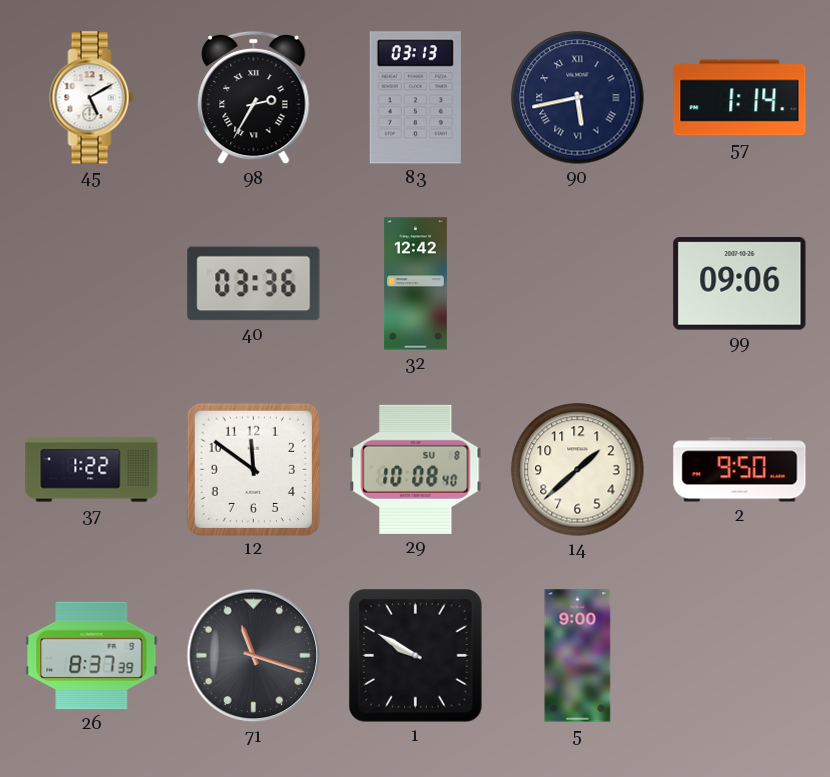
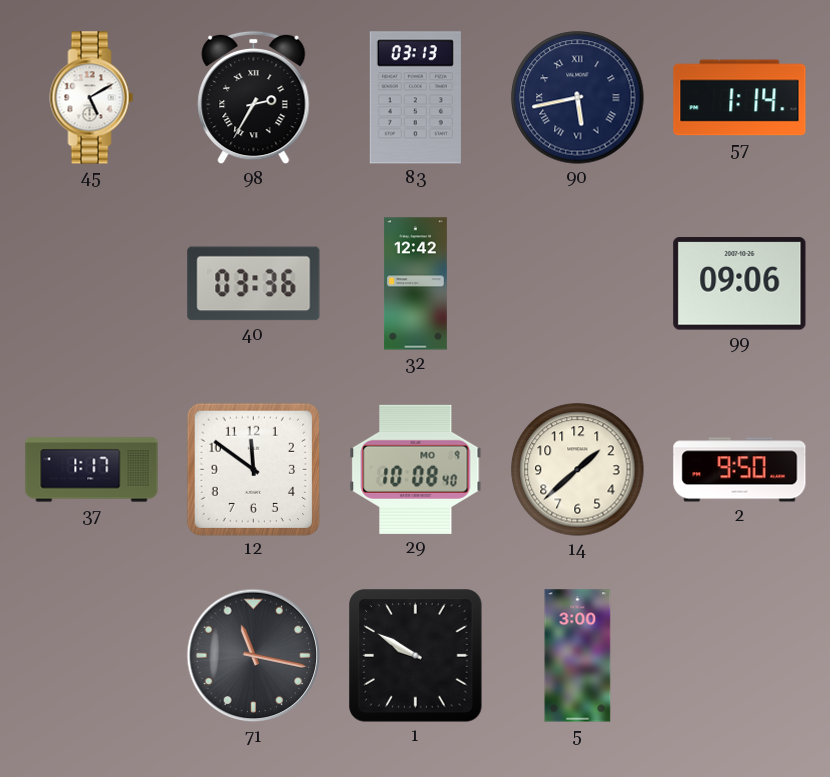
37: 1:22 -> 1:17 (92, 470)
29 date: SU 8 -> MO 9 (416, 469)
26: 8:37 -> none (92, 656)
71: 11:18 -> 11:17 (254, 656)
5: 9:00 -> 3:00 (578, 656)
